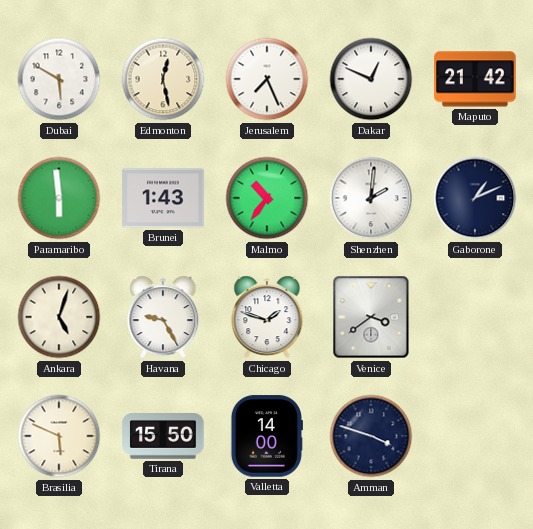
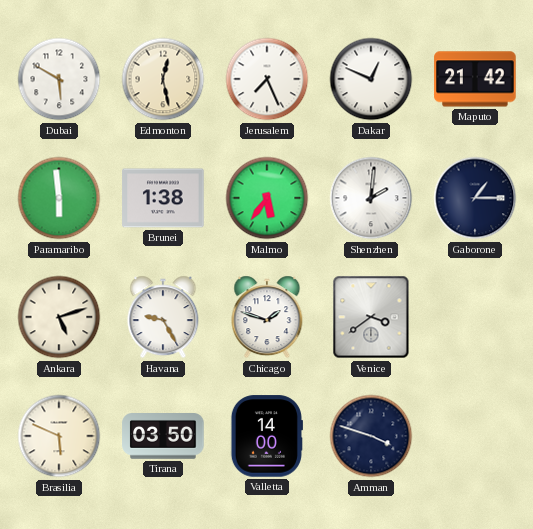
Brunei: 1:43 -> 1:38 (163, 198)
Malmo: 10:36 -> 5:36 (267, 198)
Gaborone: 1:11 -> 1:15 (475, 198)
Ankara: 5:03 -> 5:12 (59, 317)
Tirana: 15:50 -> 03:50 (163, 437)
